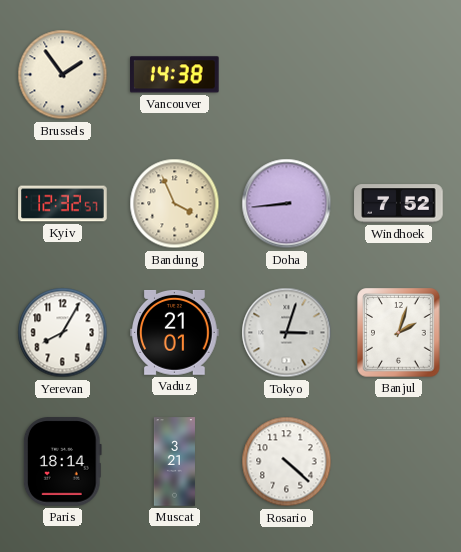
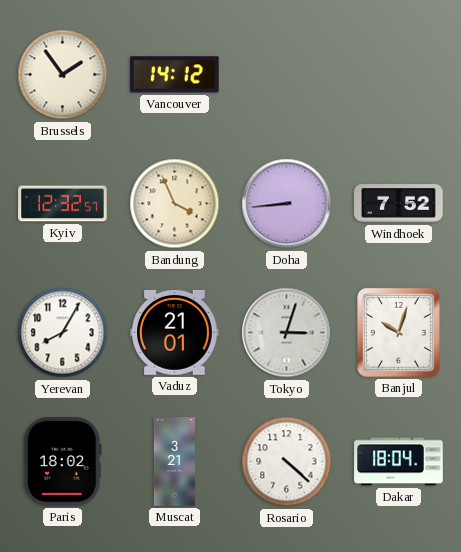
Vancouver: 14:38 -> 14:12 (175, 75)
Banjul: 2:03 -> 10:03 (399, 333)
Paris: 18:14 -> 18:02 (62, 462)
Dakar: none -> 18:04 (399, 462)
